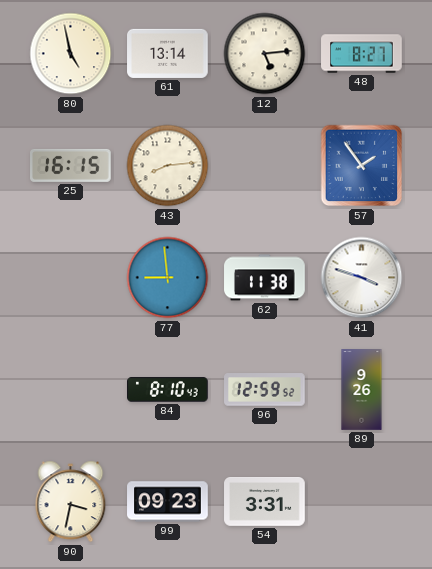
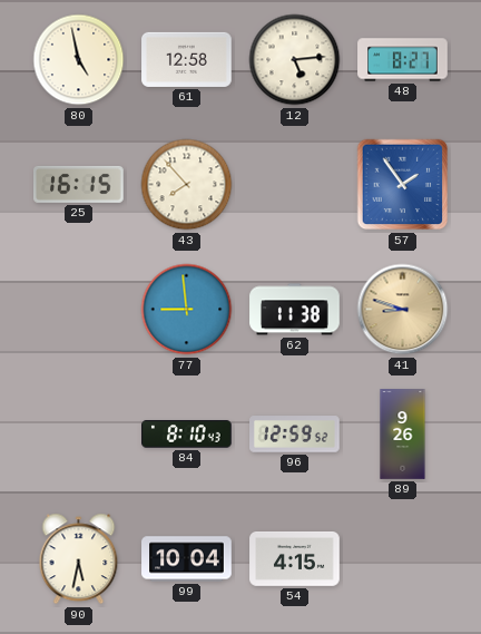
61: 13:14 -> 12:58 (187, 59)
43: 8:14 -> 7:53 (187, 185)
41: 3:48 -> 8:48 (403, 310)
41 dial: white -> champagne (403, 310)
90: 3:32 -> 5:32 (79, 559)
99: 09:23 -> 10:04 (187, 559)
54: 3:31 -> 4:15 (295, 559)
